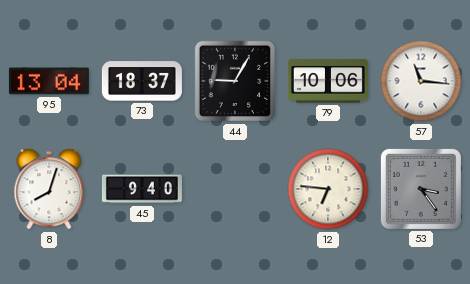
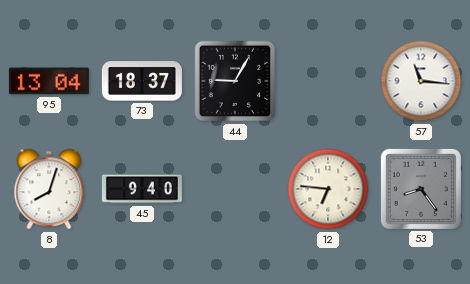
79: 10:06 -> none (328, 81)
53: 3:24 -> 8:24 (421, 189)
